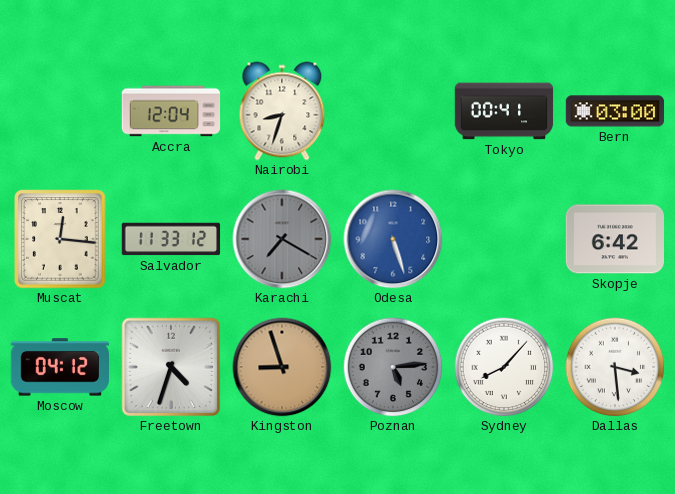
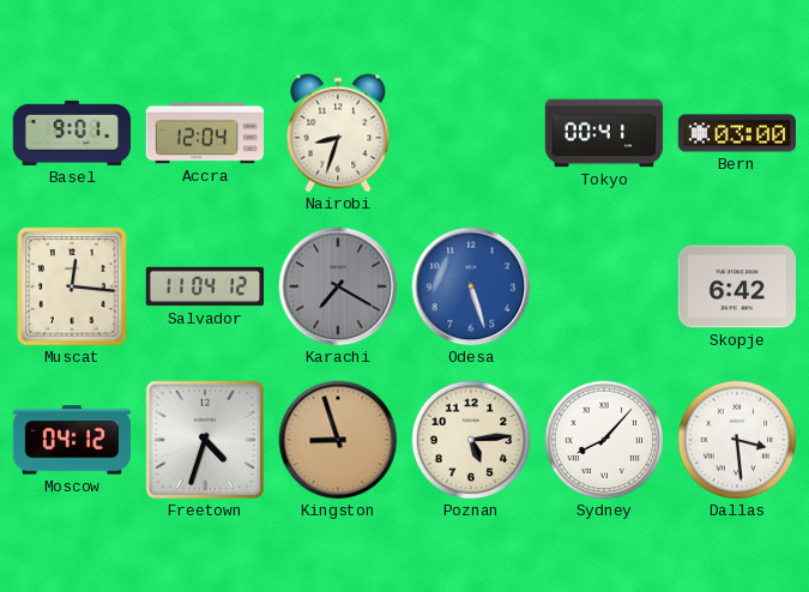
Basel: none -> 9:01 (72, 133)
Salvador: 11:33 -> 11:04 (205, 286)
Poznan dial: grey -> cream (471, 440)
